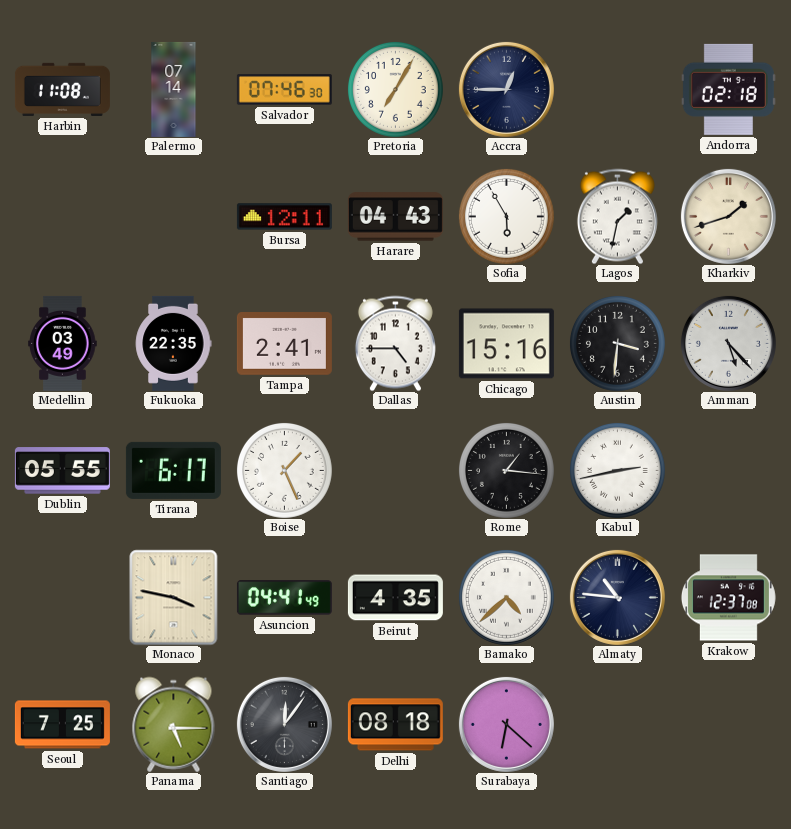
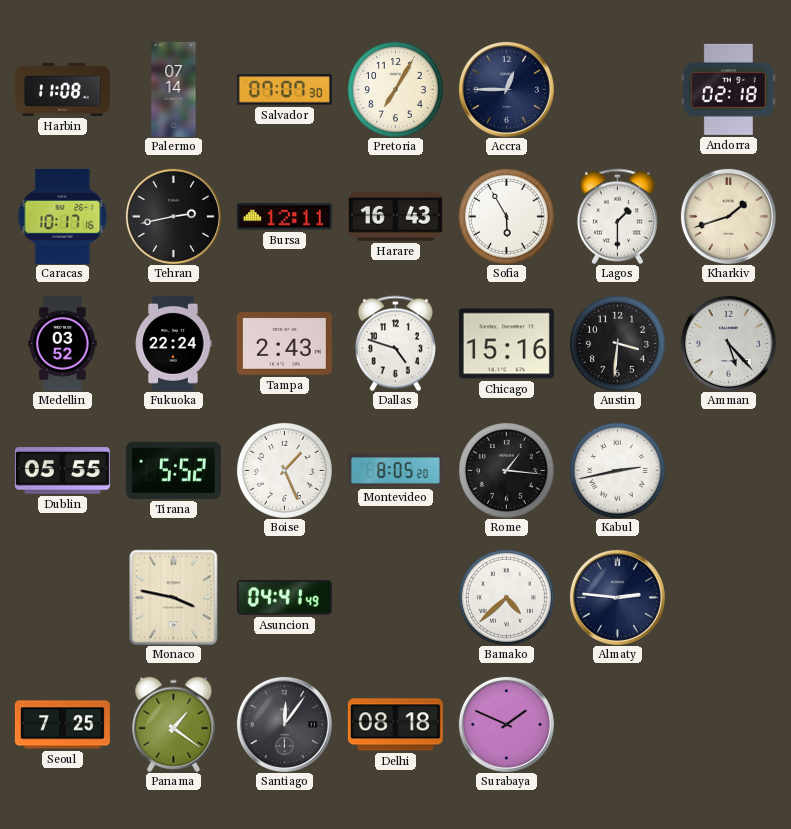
Salvador: 07:46 -> 07:07 (284, 90)
Caracas: none -> 10:17 (63, 216)
Tehran: none -> 2:43 (173, 216)
Harare: 04:43 -> 16:43 (395, 217)
Lagos: 1:32 -> 1:30 (617, 216)
Medellin: 03:49 -> 03:52 (63, 343)
Fukuoka: 22:35 -> 22:24 (173, 343)
Tampa: 2:41 -> 2:43 (284, 344)
Dallas: 4:45 -> 4:48 (395, 343)
Tirana: 6:17 -> 5:52 (173, 470)
Montevideo: none -> 8:05 (395, 471)
Beirut: 4:35 -> none (395, 598)
Almaty: 10:46 -> 2:46 (617, 597)
Krakow: 12:37 -> none (728, 598)
Panama: 5:15 -> 1:21 (174, 724)
Surabaya: 6:22 -> 1:49 (506, 724)
